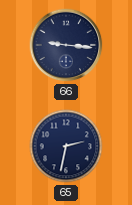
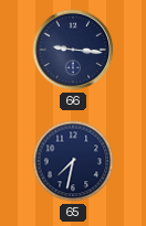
65: 2:32 -> 7:32 (73, 161)
